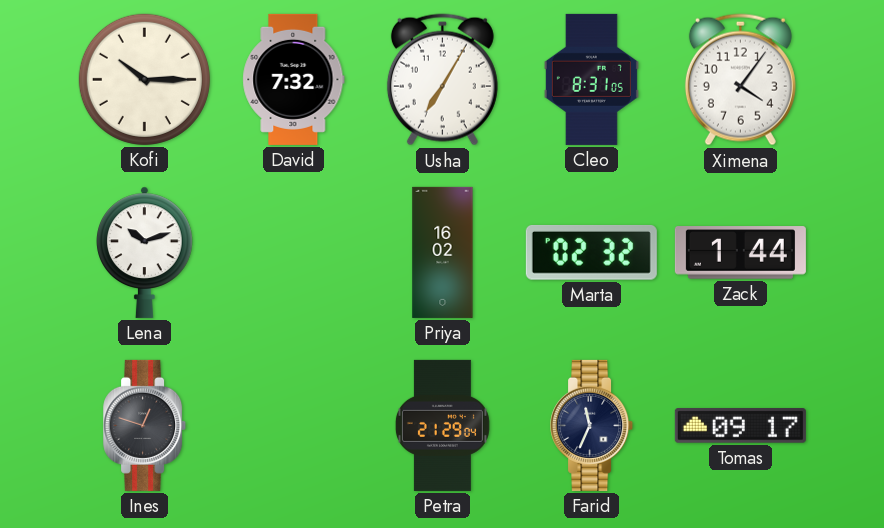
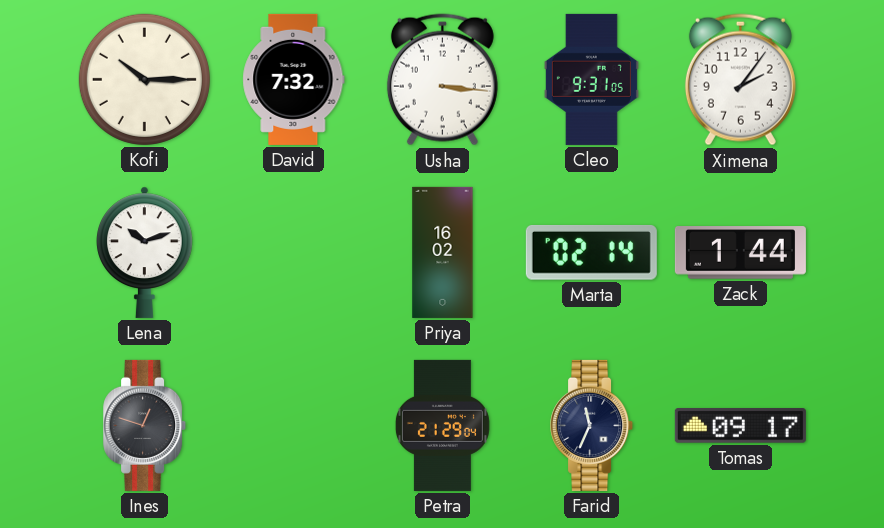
Usha: 7:05 -> 3:16 (442, 80)
Cleo: 8:31 -> 9:31 (591, 79)
Ximena: 4:06 -> 2:06 (740, 80)
Marta: 02:32 -> 02:14 (591, 252)
